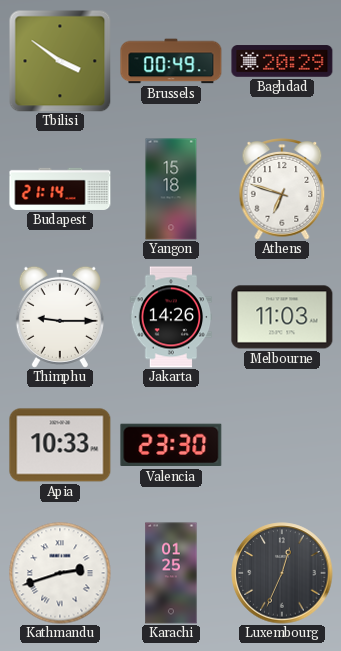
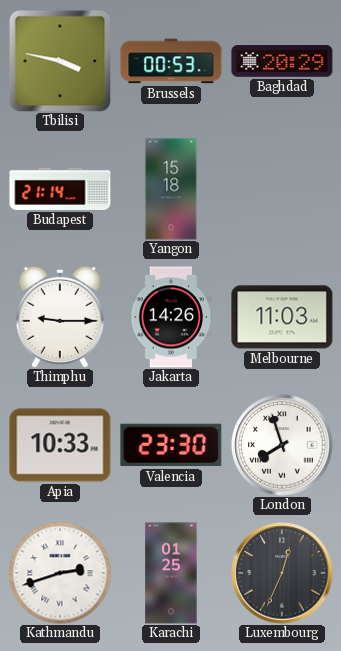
Tbilisi: 3:51 -> 3:47 (60, 61)
Brussels: 00:49 -> 00:53 (171, 61)
Athens: 6:48 -> none (282, 189)
London: none -> 7:57 (282, 445)
